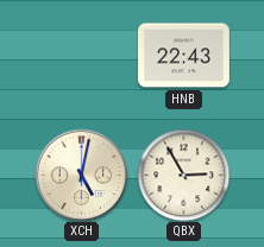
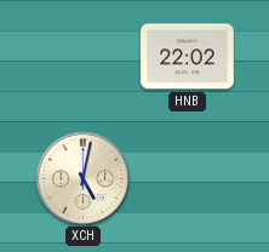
HNB: 22:43 -> 22:02 (188, 57)
QBX: 2:55 -> none (183, 175)
